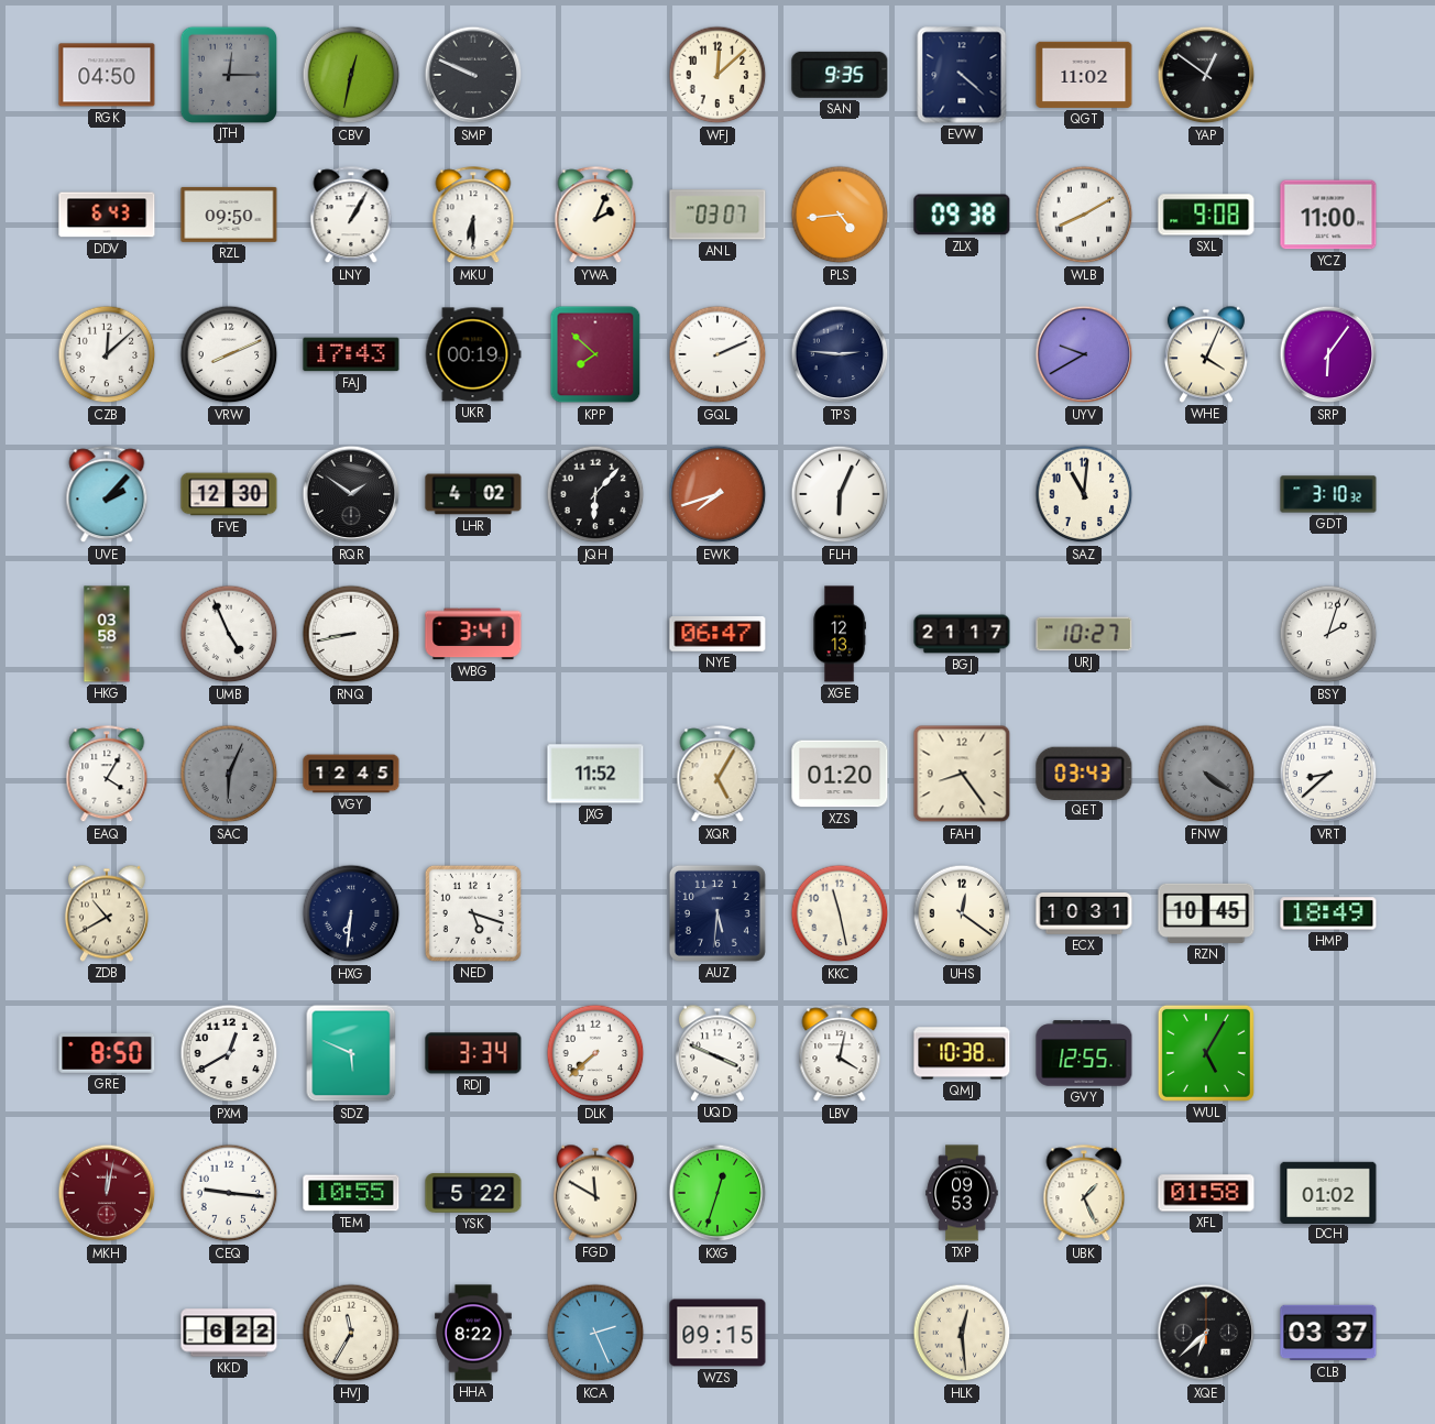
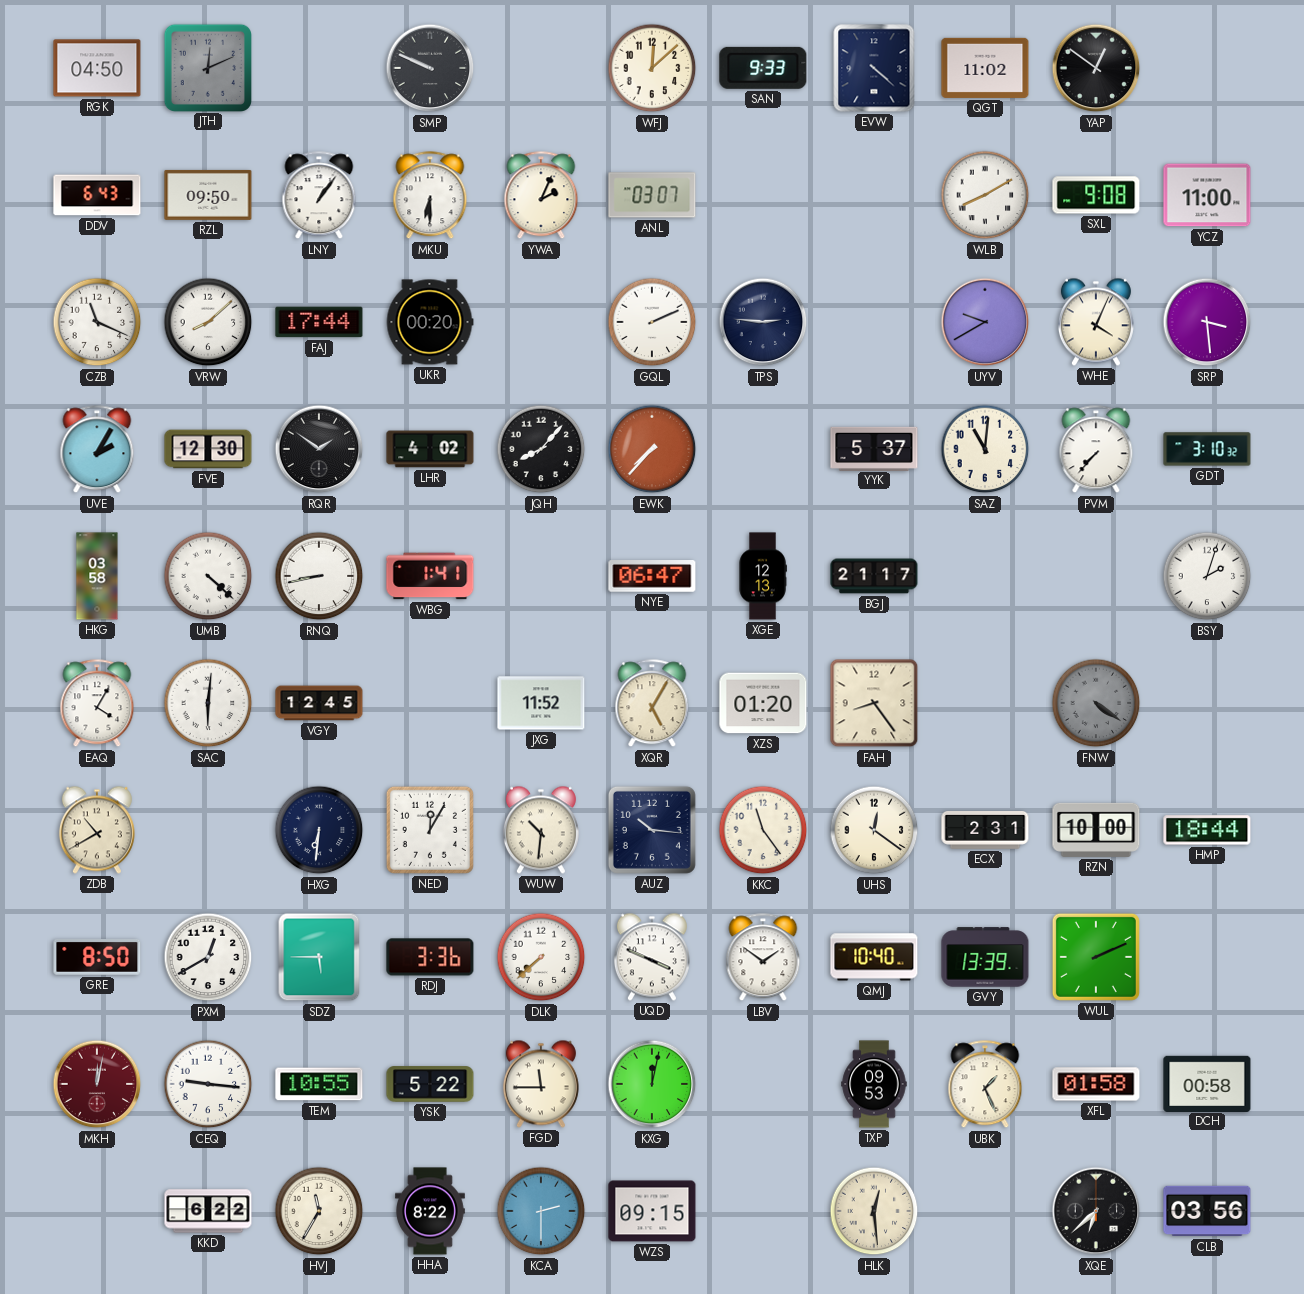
JTH: 12:15 -> 12:11 (207, 67)
CBV: 12:32 -> none (351, 75)
SAN: 9:35 -> 9:33 (763, 68)
LNY: 1:05 -> 1:06 (319, 196)
PLS: 4:44 -> none (840, 215)
ZLX: 09:38 -> none (962, 215)
CZB: 12:08 -> 11:19 (97, 322)
VRW: 8:11 -> 8:08 (208, 322)
FAJ: 17:43 -> 17:44 (319, 322)
UKR: 00:19 -> 00:20 (430, 322)
KPP: 7:52 -> none (595, 354)
SRP: 6:06 -> 3:29 (1207, 322)
UVE: 2:07 -> 2:05 (97, 450)
JQH: 6:07 -> 8:07 (541, 449)
EWK: 7:42 -> 7:37 (652, 449)
FLH: 6:04 -> none (840, 494)
YYK: none -> 5:37 (874, 448)
PVM: none -> 7:37 (1096, 450)
UMB: 4:56 -> 4:22 (208, 576)
WBG: 3:41 -> 1:41 (430, 576)
URJ: 10:27 -> none (1084, 634)
SAC: 6:04 -> 6:01 (208, 703)
SAC dial: grey -> white (208, 703)
QET: 03:43 -> none (1084, 773)
VRT: 8:38 -> none (1328, 774)
NED: 5:18 -> 12:05 (430, 830)
WUW: none -> 10:31 (541, 830)
AUZ: 5:31 -> 10:16 (652, 830)
KKC: 11:28 -> 11:24 (763, 830)
ECX: 10:31 -> 2:31 (985, 831)
RZN: 10:45 -> 10:00 (1096, 830)
HMP: 18:49 -> 18:44 (1207, 830)
SDZ: 5:49 -> 5:45 (319, 957)
RDJ: 3:34 -> 3:36 (430, 957)
LBV: 4:02 -> 1:51 (763, 958)
QMJ: 10:38 -> 10:40 (874, 957)
GVY: 12:55 -> 13:39 (985, 957)
WUL: 5:05 -> 2:11 (1096, 957)
FGD: 11:50 -> 11:45 (541, 1084)
KXG: 12:33 -> 12:02 (652, 1084)
DCH: 01:02 -> 00:58 (1207, 1083)
KCA: 2:26 -> 2:30 (541, 1211)
CLB: 03:37 -> 03:56 (1207, 1211)
